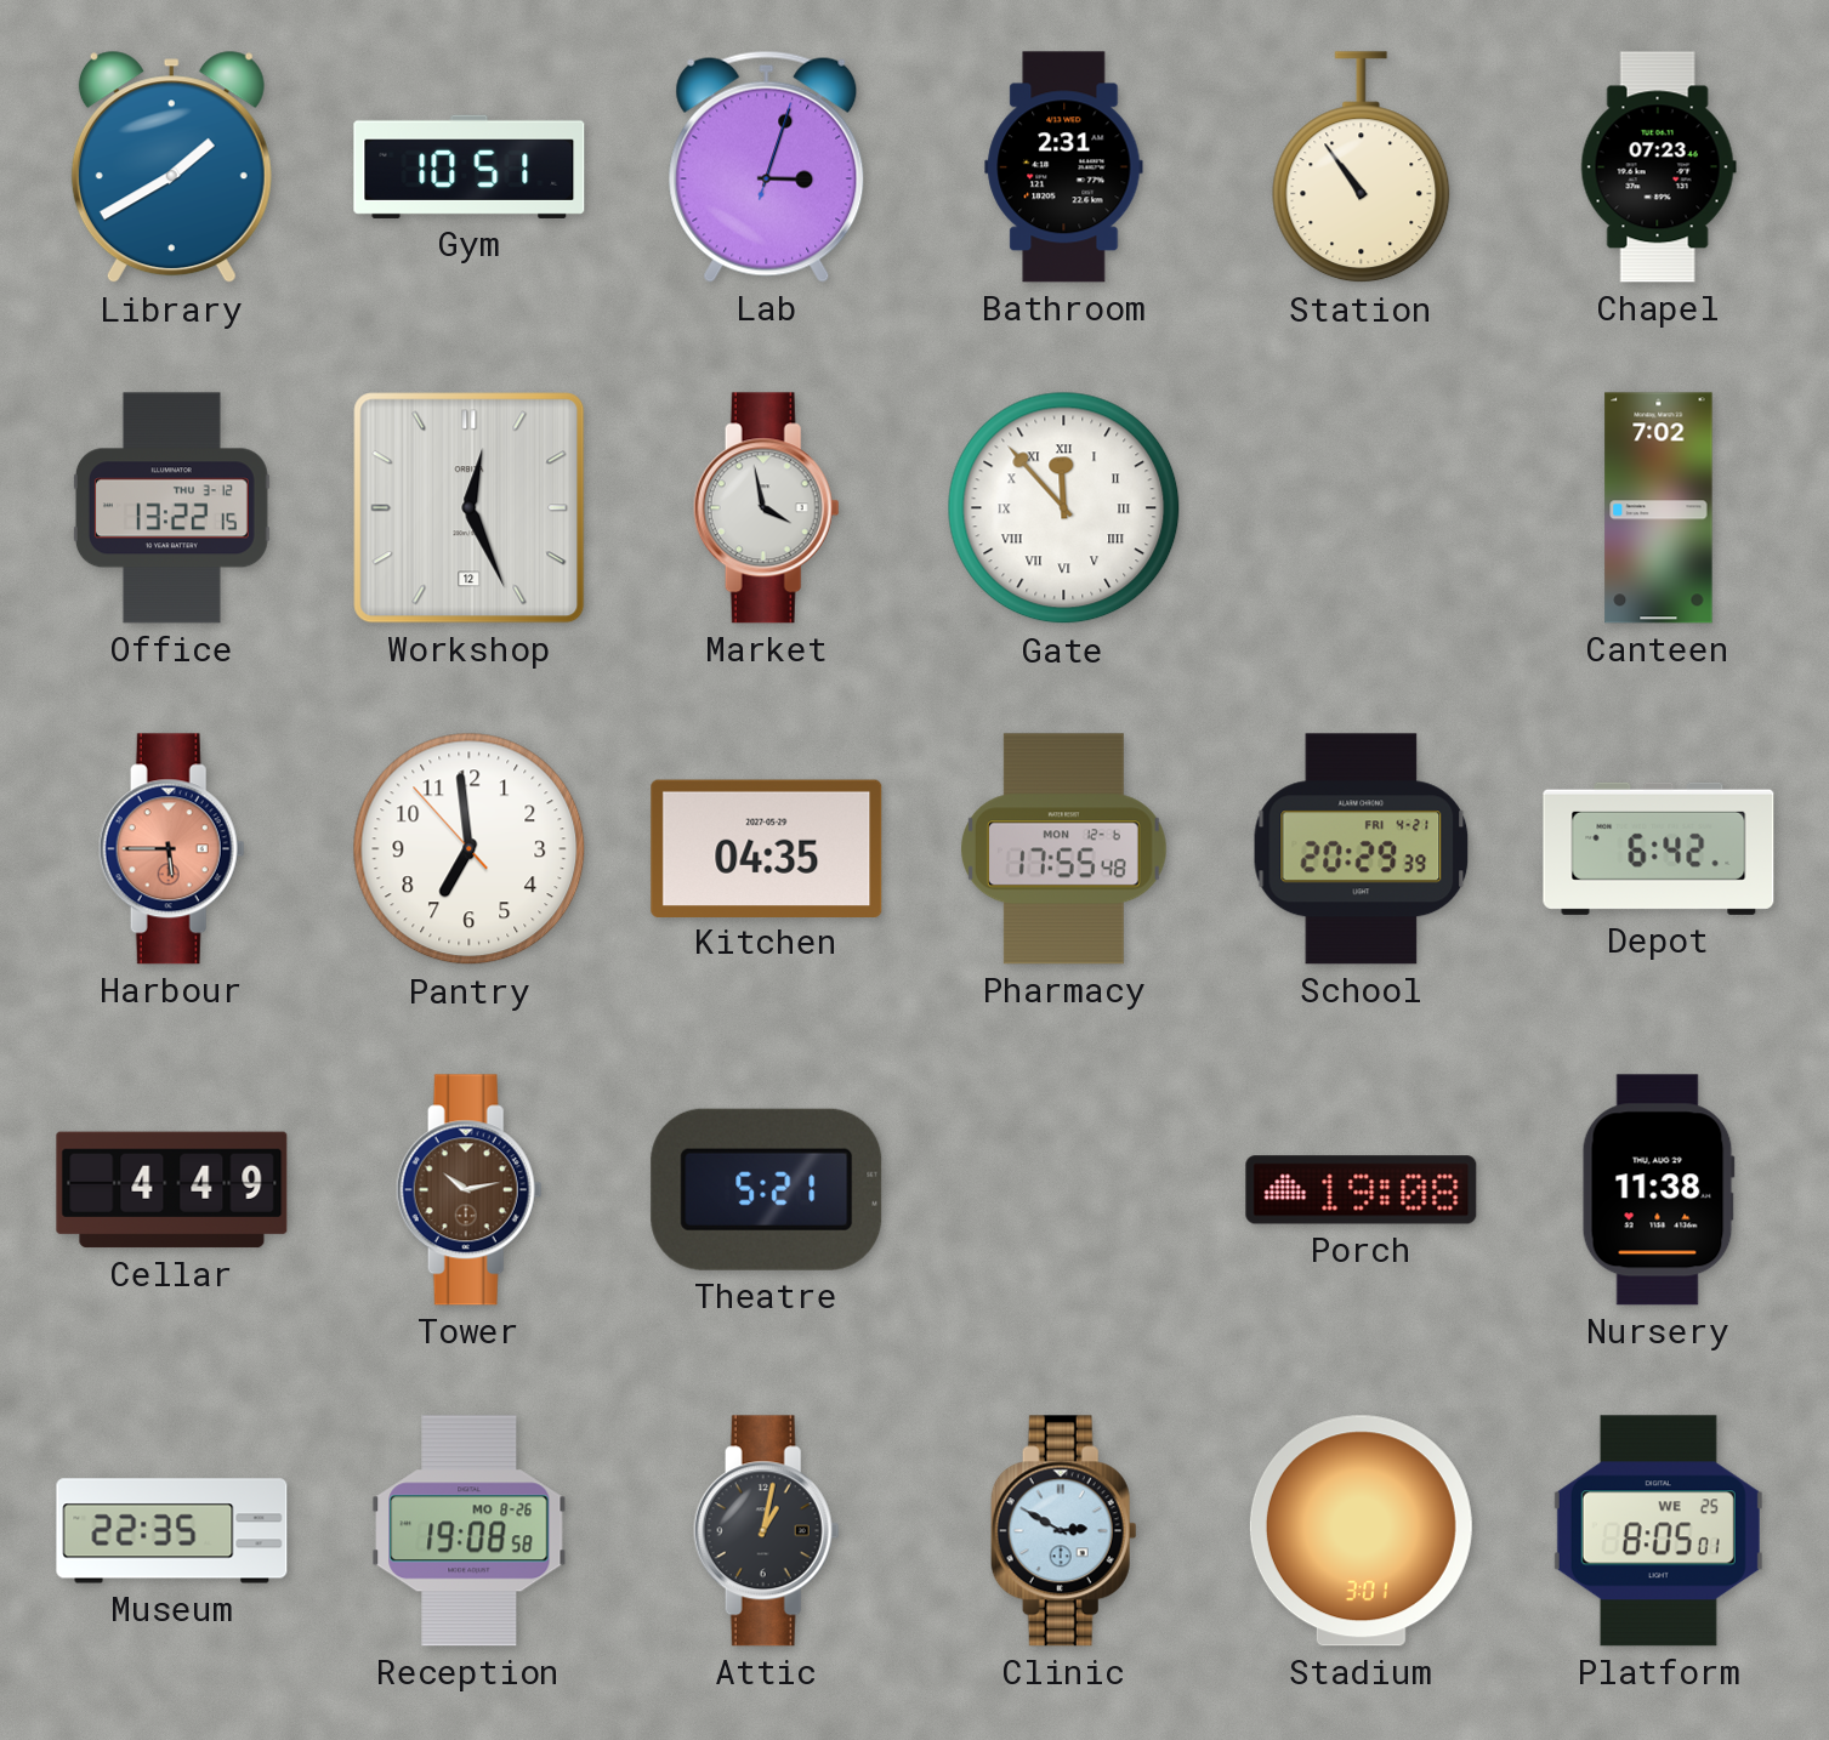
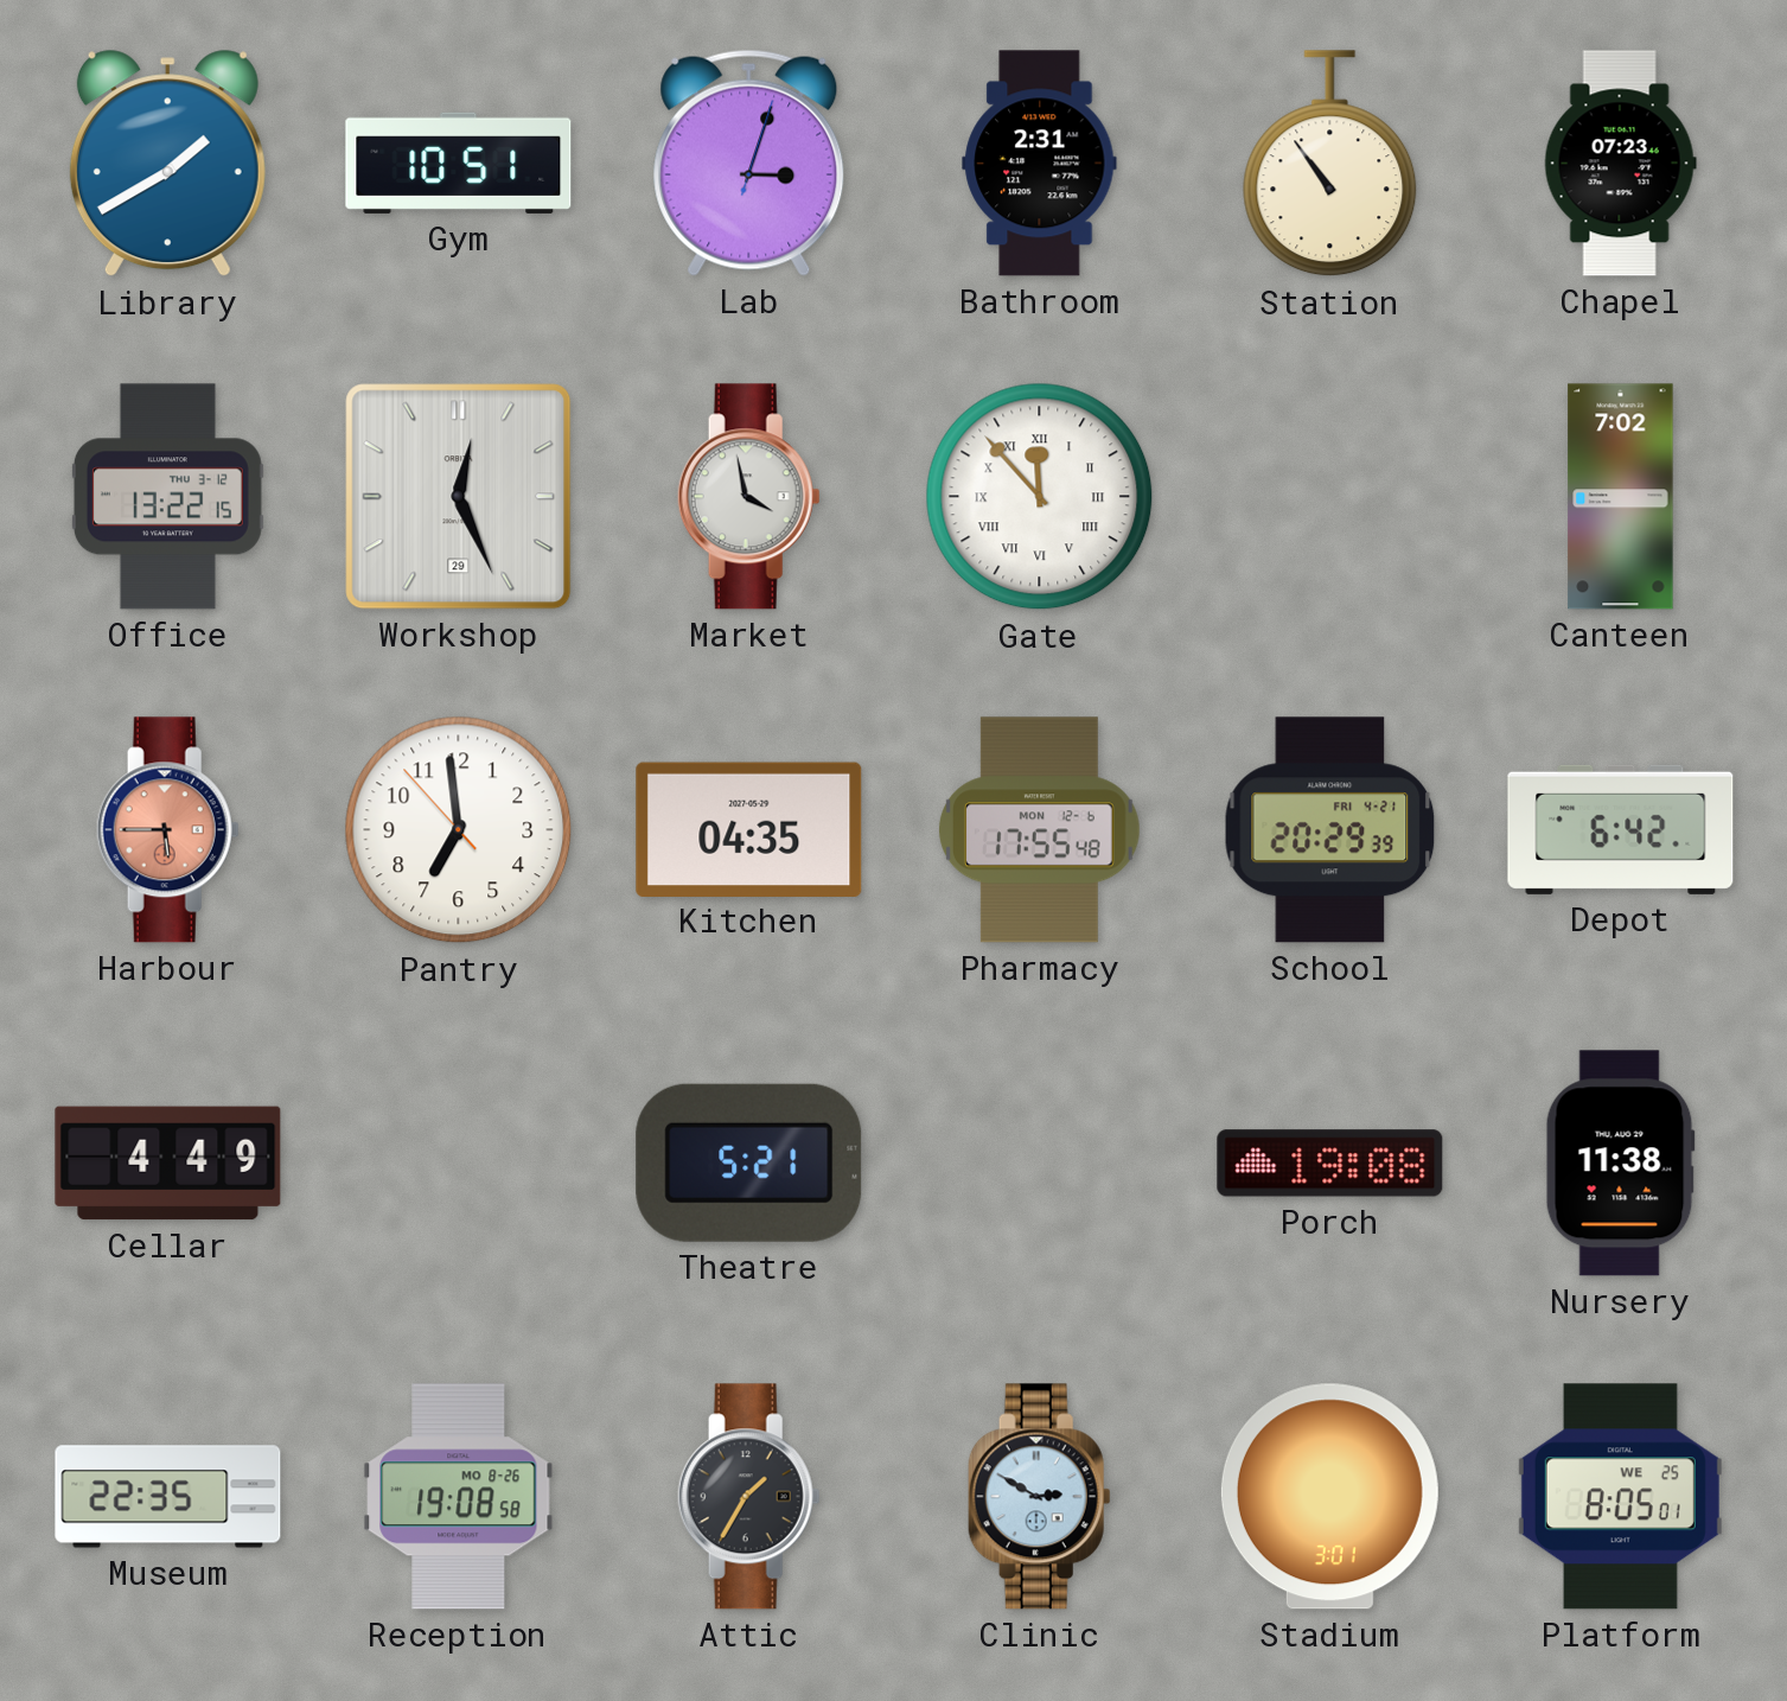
Workshop date: 12 -> 29 (459, 497)
Tower: 10:13 -> none (468, 1190)
Attic: 1:02 -> 1:35 (748, 1497)
